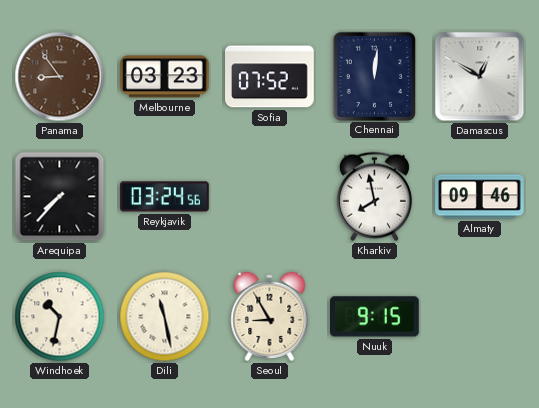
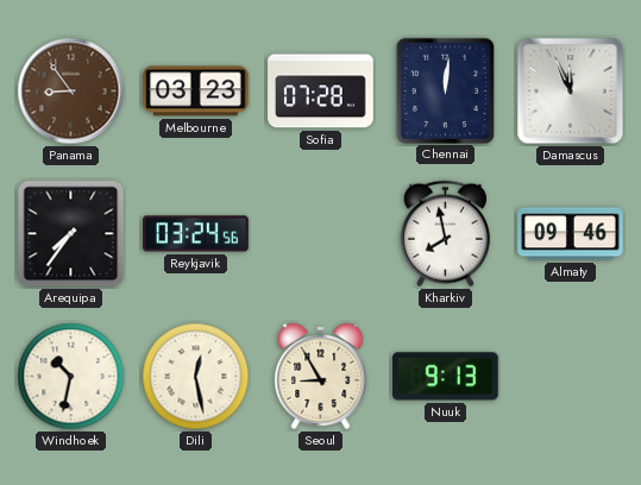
Sofia: 07:52 -> 07:28 (321, 92)
Damascus: 12:50 -> 11:56 (571, 92)
Arequipa: 7:37 -> 7:36 (71, 234)
Dili: 11:28 -> 12:28 (196, 377)
Nuuk: 9:15 -> 9:13 (446, 377)
